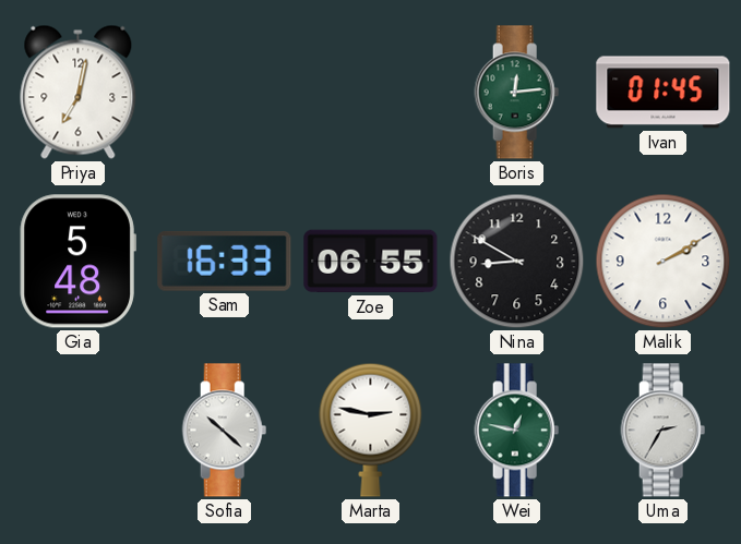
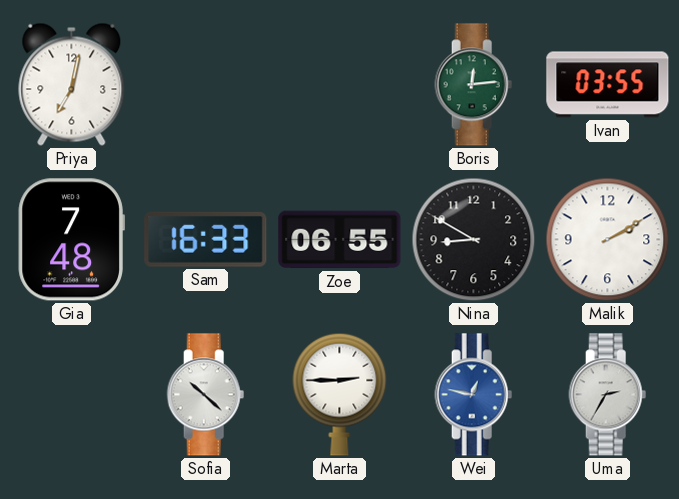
Ivan: 01:45 -> 03:55 (608, 85)
Gia: 5:48 -> 7:48 (71, 240)
Marta: 2:47 -> 2:45 (340, 394)
Wei dial: green -> blue (474, 395)
